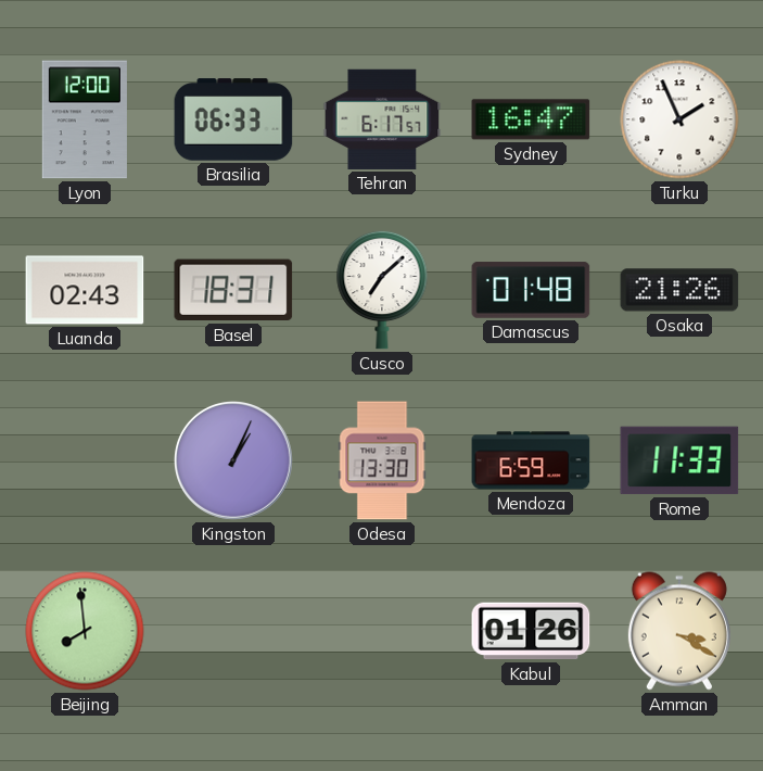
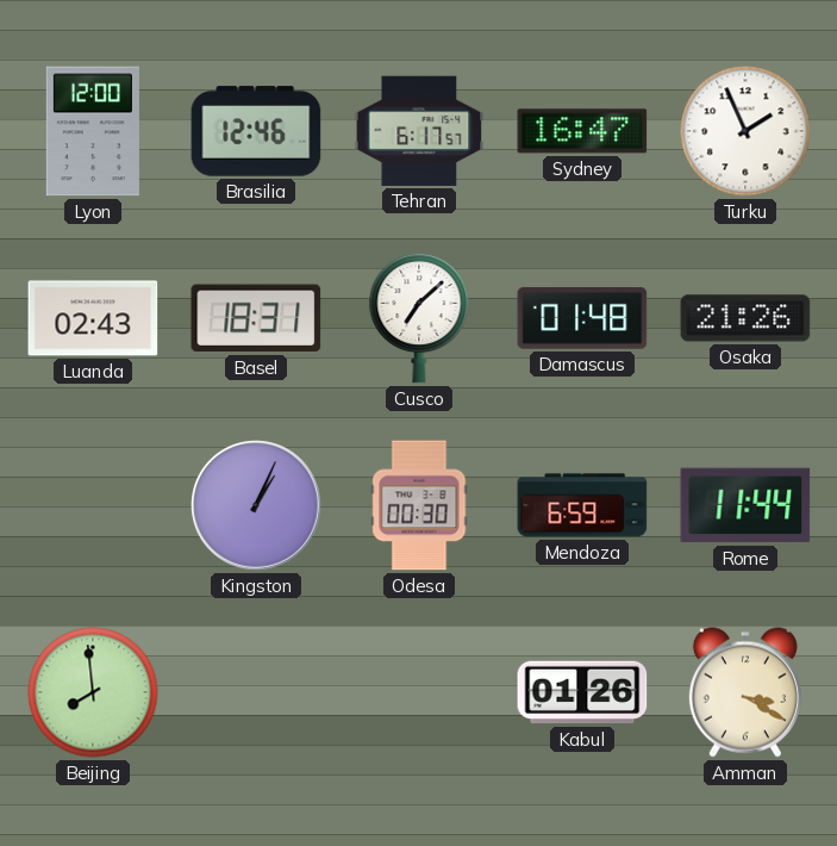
Brasilia: 06:33 -> 12:46 (256, 131)
Odesa: 13:30 -> 00:30 (419, 505)
Rome: 11:33 -> 11:44 (745, 505)
